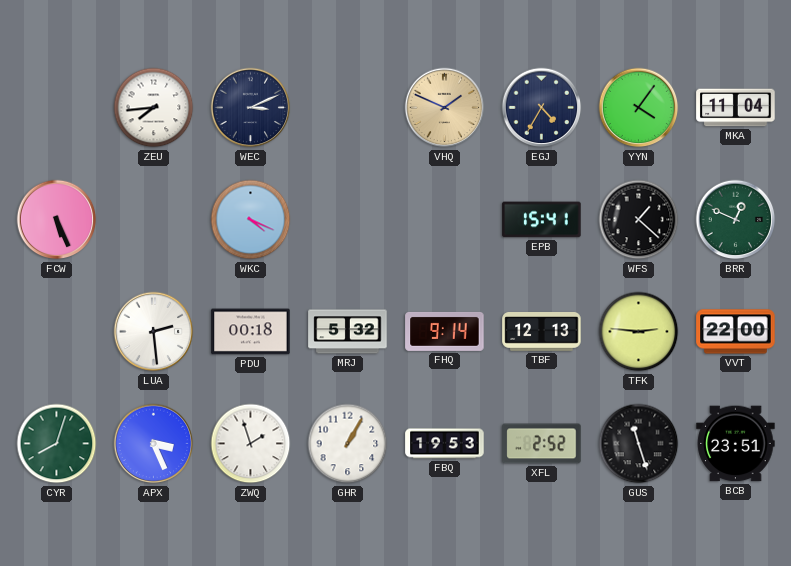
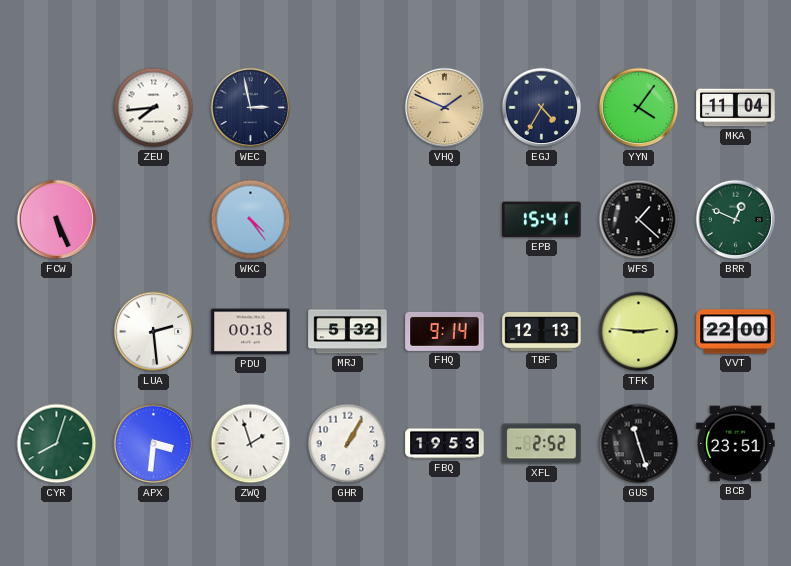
WEC: 3:11 -> 2:58 (251, 108)
WKC: 4:19 -> 4:24 (251, 220)
APX: 3:26 -> 3:31 (154, 444)
